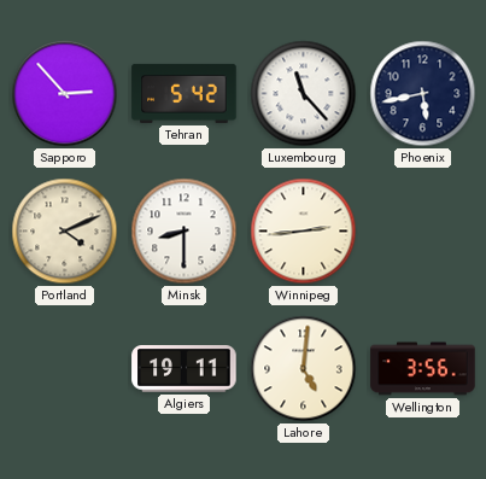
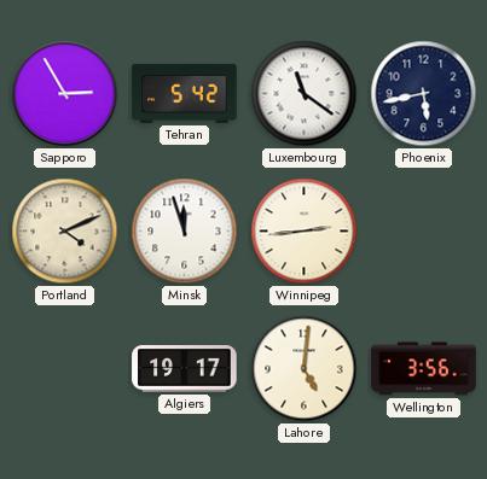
Sapporo: 2:53 -> 2:55 (65, 94)
Luxembourg: 11:23 -> 11:21 (305, 94)
Minsk: 8:30 -> 11:57 (185, 232)
Algiers: 19:11 -> 19:17 (185, 369)
